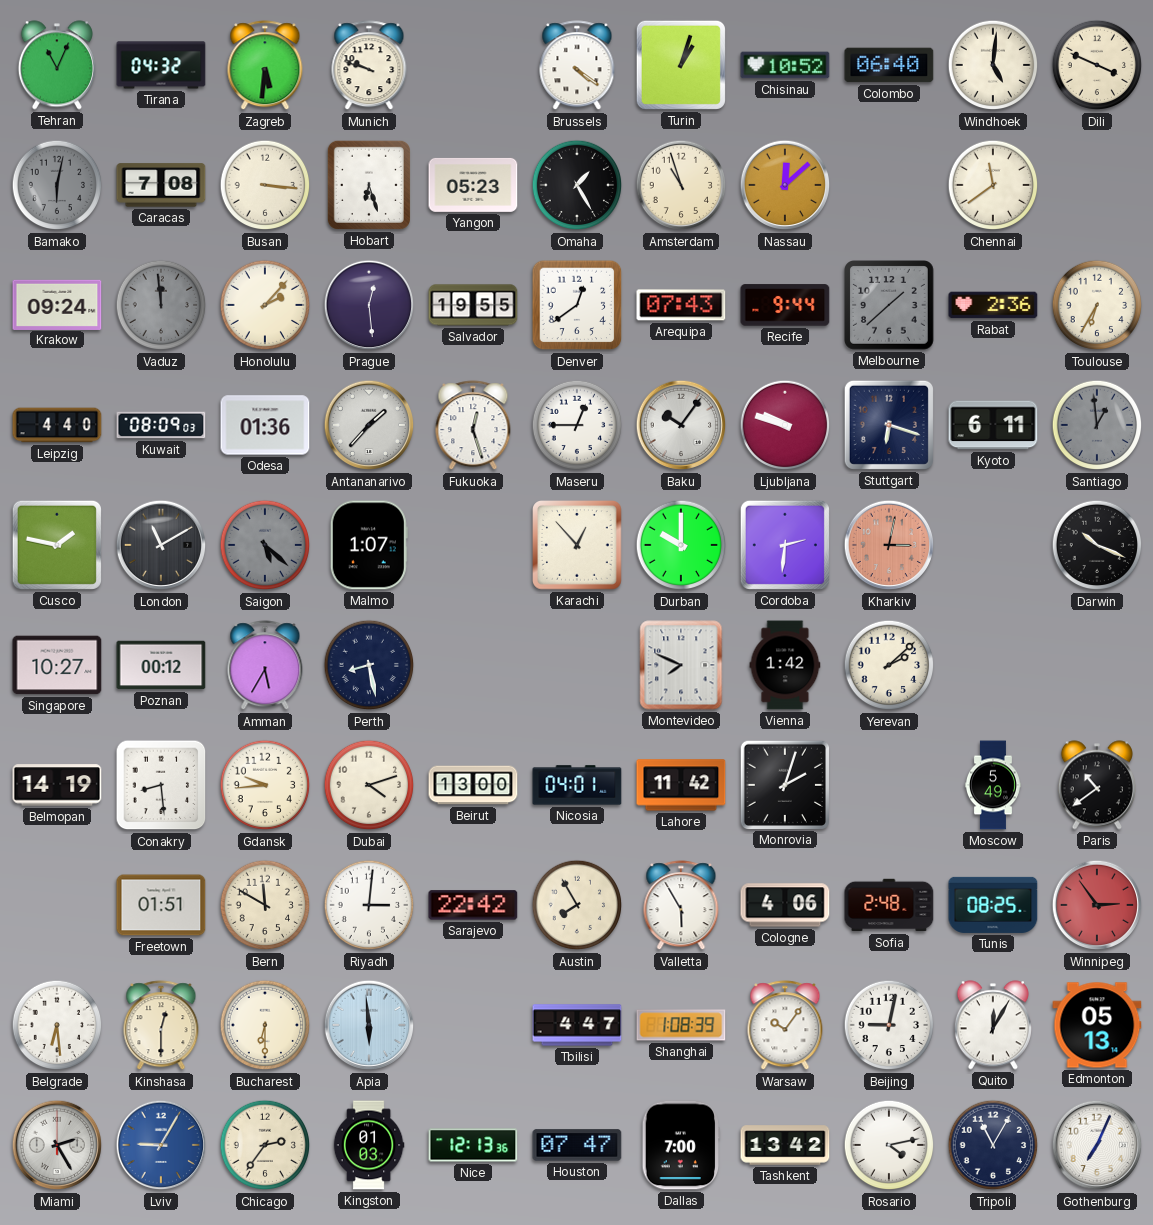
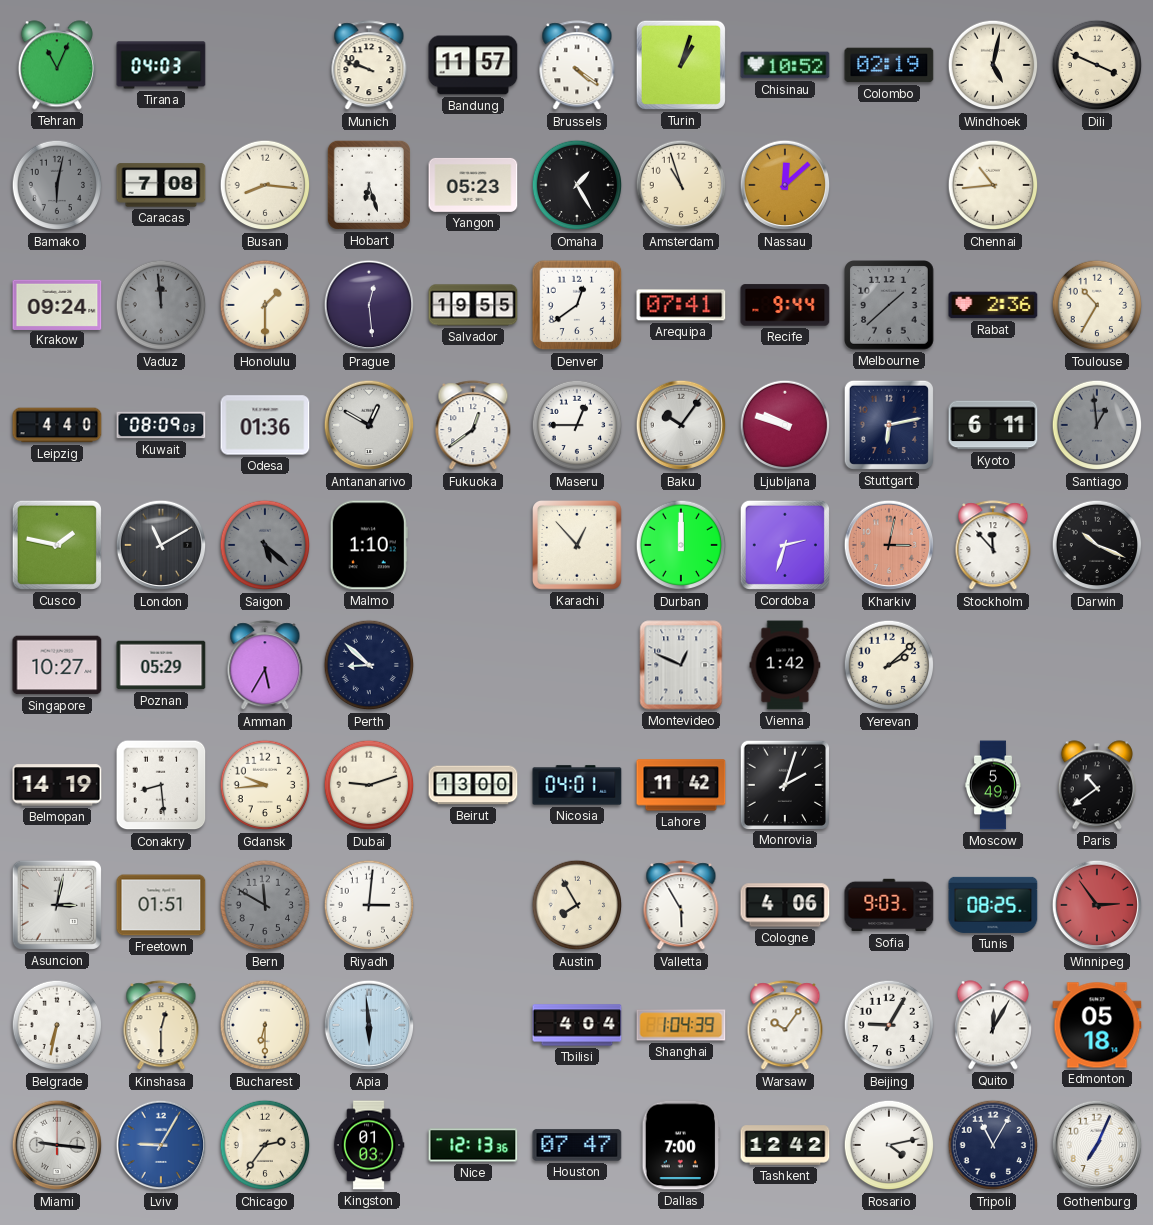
Tirana: 04:32 -> 04:03 (161, 65)
Zagreb: 5:31 -> none (265, 66)
Bandung: none -> 11:57 (473, 65)
Colombo: 06:40 -> 02:19 (889, 65)
Windhoek: 5:01 -> 5:02 (993, 65)
Busan: 3:16 -> 8:16 (265, 185)
Chennai: 11:39 -> 10:44 (993, 185)
Honolulu: 2:07 -> 1:30 (265, 305)
Arequipa: 07:43 -> 07:41 (681, 305)
Toulouse: 6:35 -> 10:35 (1097, 305)
Antananarivo: 1:37 -> 12:50 (369, 425)
Fukuoka: 12:27 -> 12:39 (473, 426)
Stuttgart: 6:18 -> 6:13 (889, 425)
Malmo: 1:07 -> 1:10 (369, 545)
Durban: 10:00 -> 12:00 (681, 545)
Cordoba: 2:31 -> 2:33 (785, 545)
Stockholm: none -> 11:53 (993, 546)
Poznan: 00:12 -> 05:29 (161, 665)
Perth: 8:28 -> 8:52 (369, 665)
Montevideo: 7:49 -> 12:49 (681, 665)
Dubai: 4:12 -> 9:12 (369, 785)
Asuncion: none -> 3:02 (57, 905)
Bern dial: cream -> grey (265, 905)
Sarajevo: 22:42 -> none (473, 905)
Sofia: 2:48 -> 9:03 (889, 905)
Belgrade: 6:29 -> 6:32 (57, 1025)
Tbilisi: 4:47 -> 4:04 (577, 1025)
Shanghai: 1:08 -> 1:04 (681, 1025)
Beijing: 9:02 -> 9:05 (889, 1025)
Edmonton: 05:13 -> 05:18 (1097, 1025)
Miami: 2:25 -> 9:16 (57, 1145)
Tashkent: 13:42 -> 12:42 (785, 1145)
